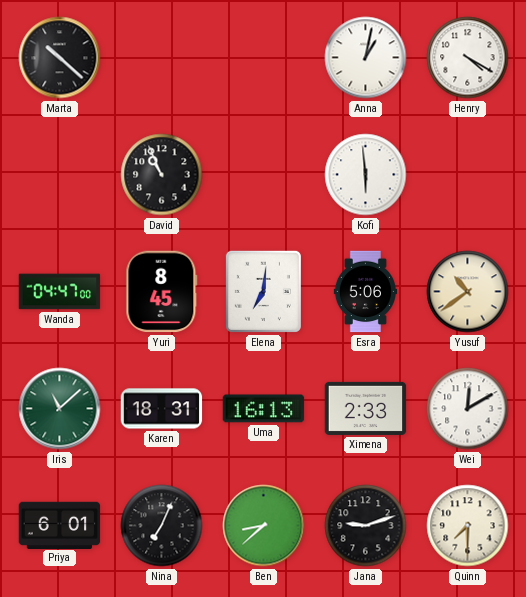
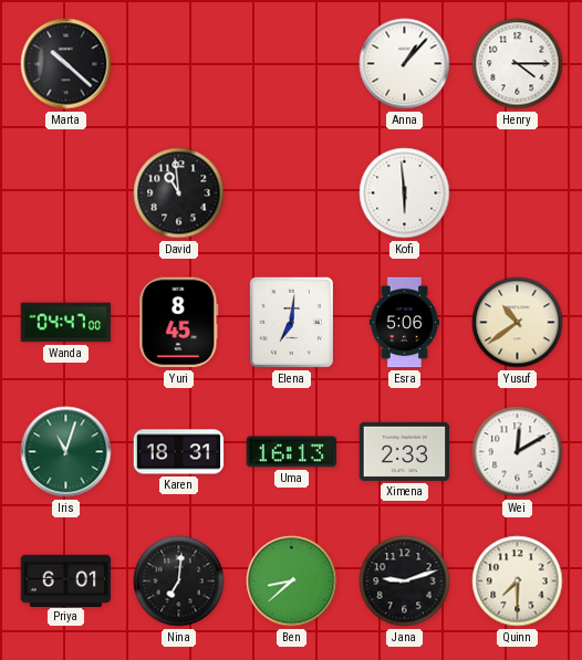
Anna: 1:02 -> 1:07 (405, 64)
Henry: 4:20 -> 4:15 (518, 64)
David: 10:56 -> 10:59 (179, 193)
Iris: 11:08 -> 11:03 (66, 452)
Nina: 7:04 -> 7:01 (179, 582)
